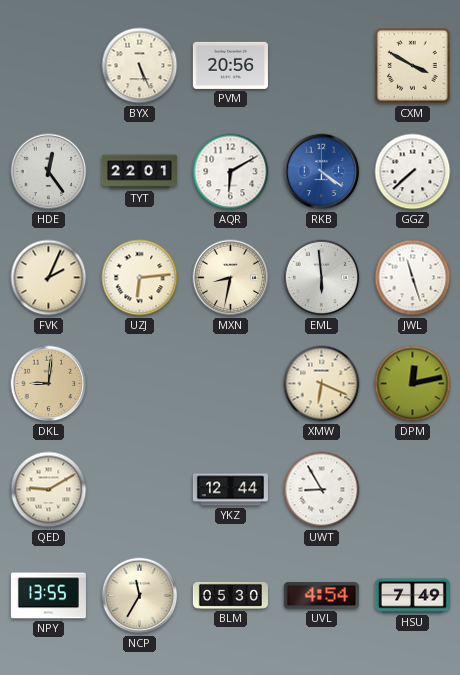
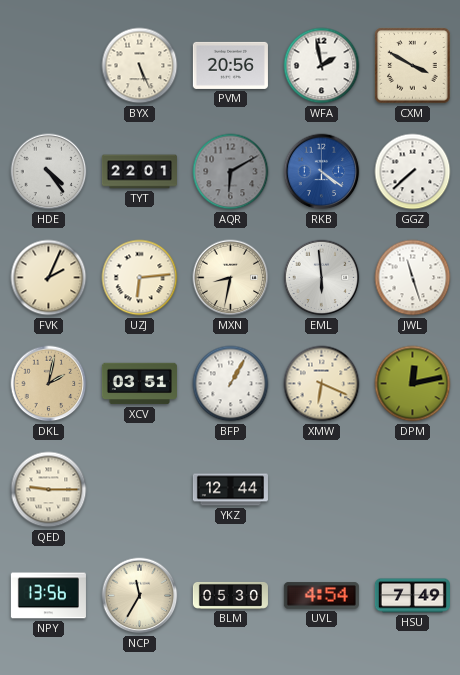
WFA: none -> 1:58 (322, 66)
HDE: 12:24 -> 4:24 (49, 172)
AQR dial: white -> grey (231, 172)
DKL: 9:01 -> 2:02 (49, 384)
XCV: none -> 03:51 (139, 384)
BFP: none -> 1:05 (231, 384)
QED: 9:10 -> 9:15 (49, 490)
UWT: 8:55 -> none (322, 490)
NPY: 13:55 -> 13:56 (48, 596)
